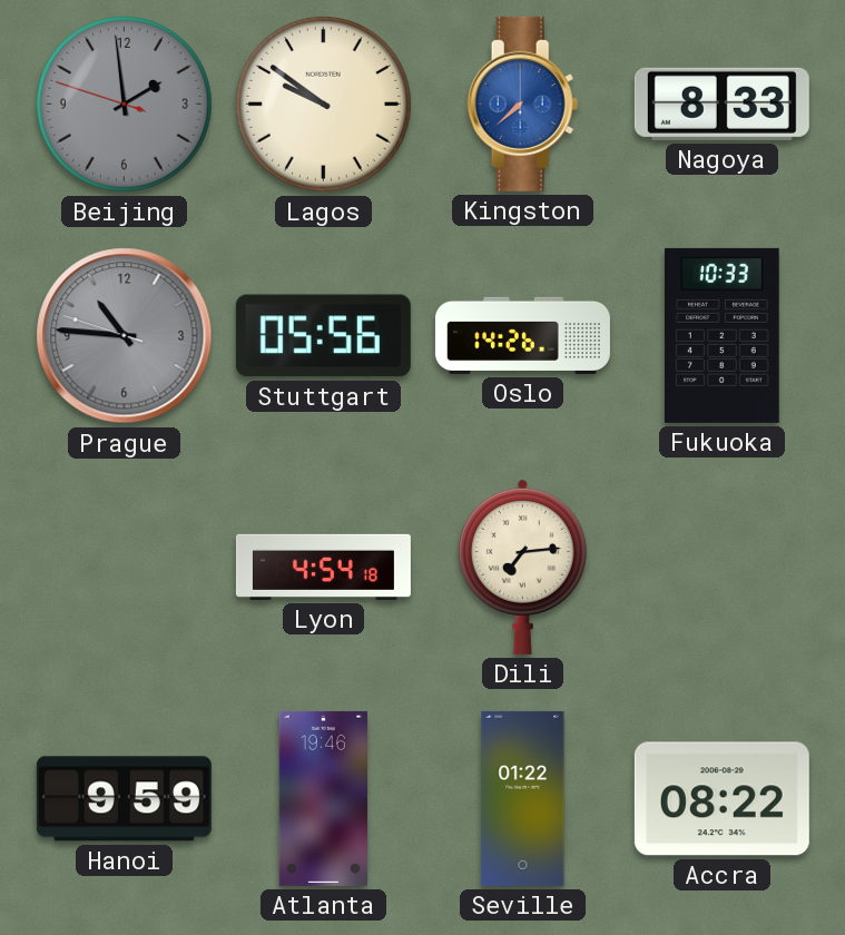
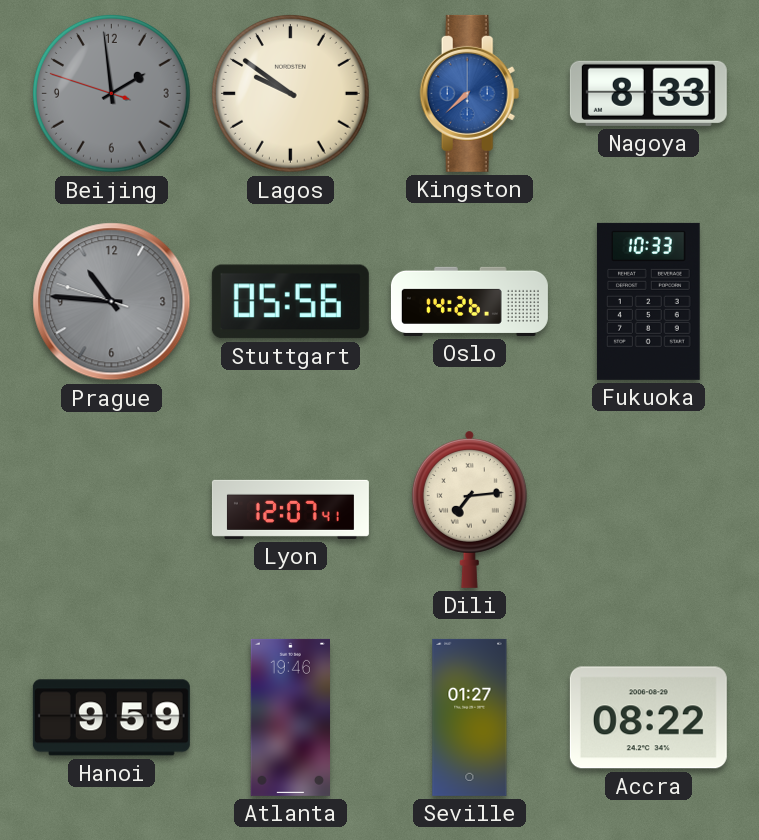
Lyon: 4:54 -> 12:07 (290, 509)
Seville: 01:22 -> 01:27 (470, 717)
